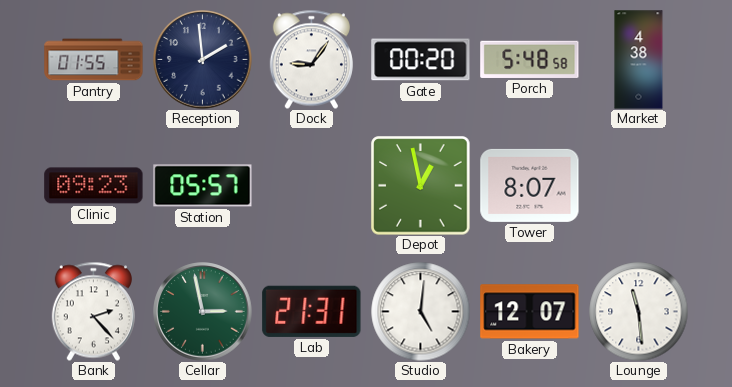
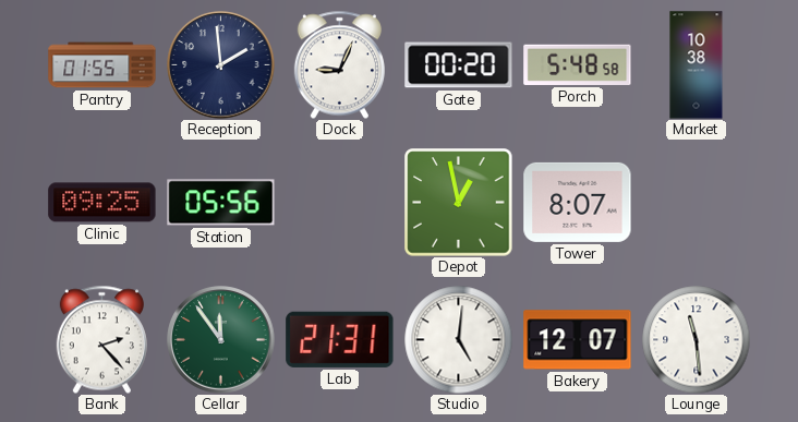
Dock: 9:06 -> 9:04 (339, 64)
Market: 4:38 -> 10:38 (697, 65)
Clinic: 09:23 -> 09:25 (102, 203)
Station: 05:57 -> 05:56 (221, 203)
Cellar: 2:58 -> 11:54 (221, 340)
